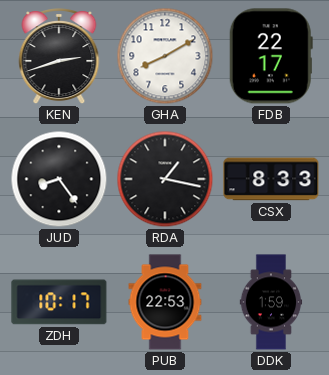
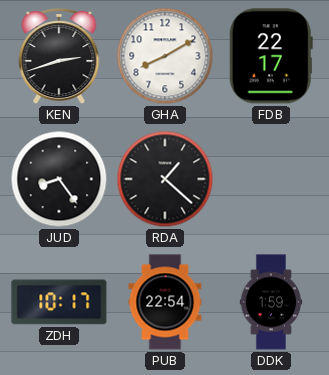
RDA: 1:17 -> 1:22 (165, 179)
CSX: 8:33 -> none (271, 179)
PUB: 22:53 -> 22:54 (165, 302)
